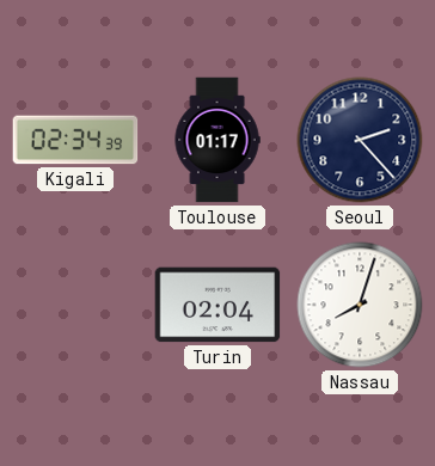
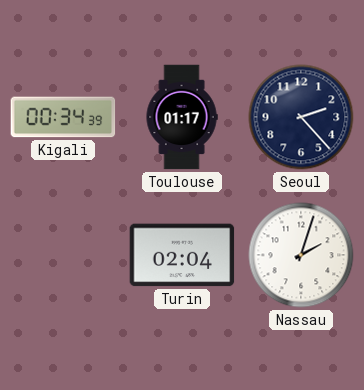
Kigali: 02:34 -> 00:34 (63, 117)
Nassau: 8:03 -> 2:03 (301, 255)
